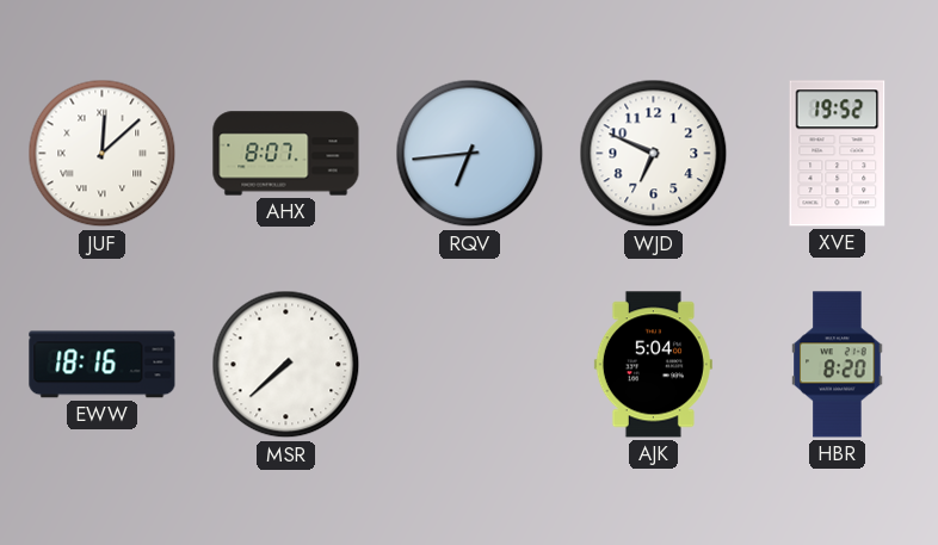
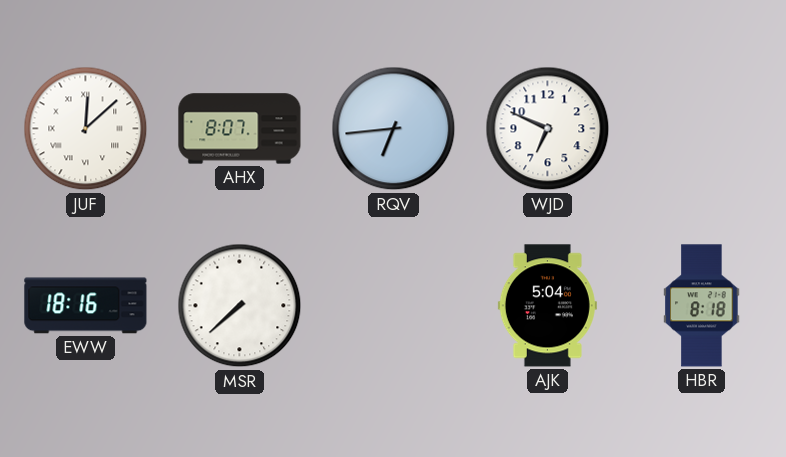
XVE: 19:52 -> none (838, 154)
HBR: 8:20 -> 8:18 (702, 306)
